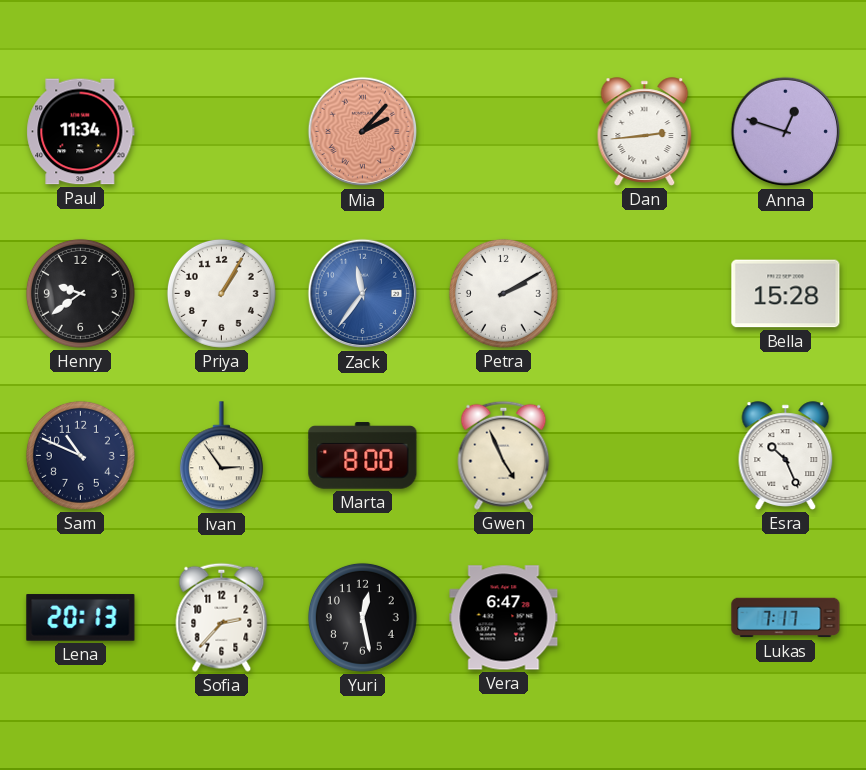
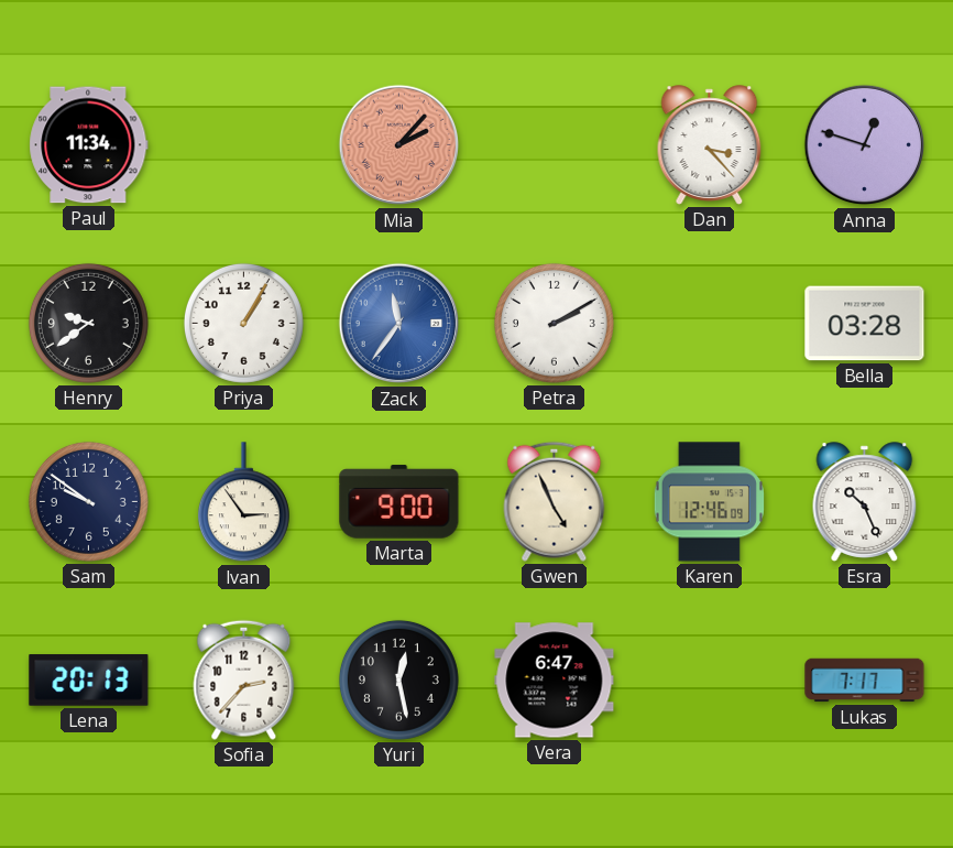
Dan: 2:44 -> 3:23 (710, 145)
Bella: 15:28 -> 03:28 (865, 324)
Sam: 10:49 -> 9:51 (88, 501)
Marta: 8:00 -> 9:00 (399, 502)
Karen: none -> 12:46 (709, 502)
